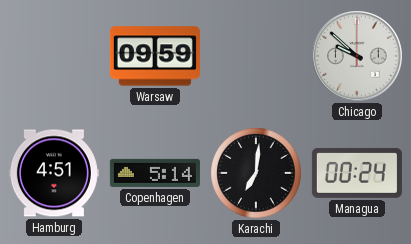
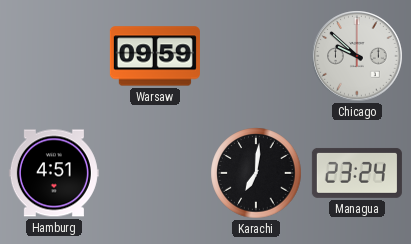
Copenhagen: 5:14 -> none (155, 173)
Managua: 00:24 -> 23:24 (357, 173)
